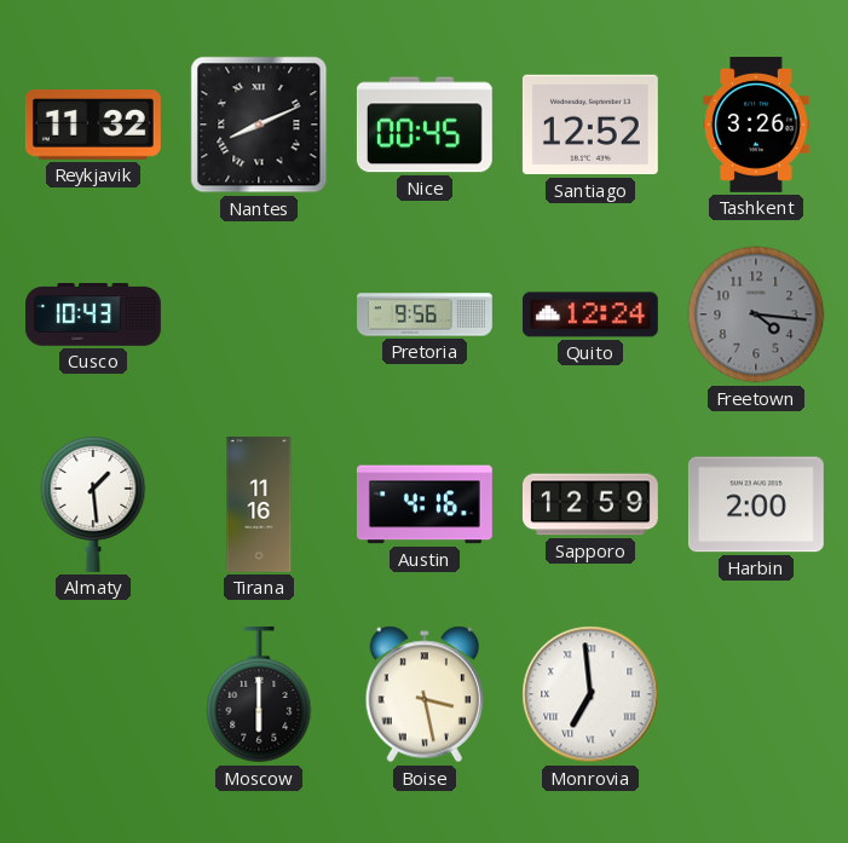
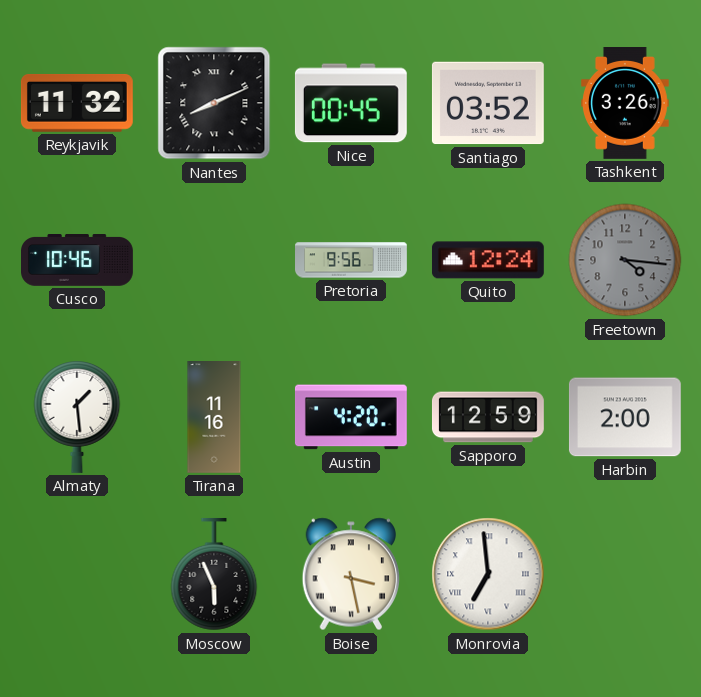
Santiago: 12:52 -> 03:52 (488, 103)
Cusco: 10:43 -> 10:46 (78, 260)
Austin: 4:16 -> 4:20 (351, 417)
Moscow: 6:00 -> 5:56 (214, 574)
